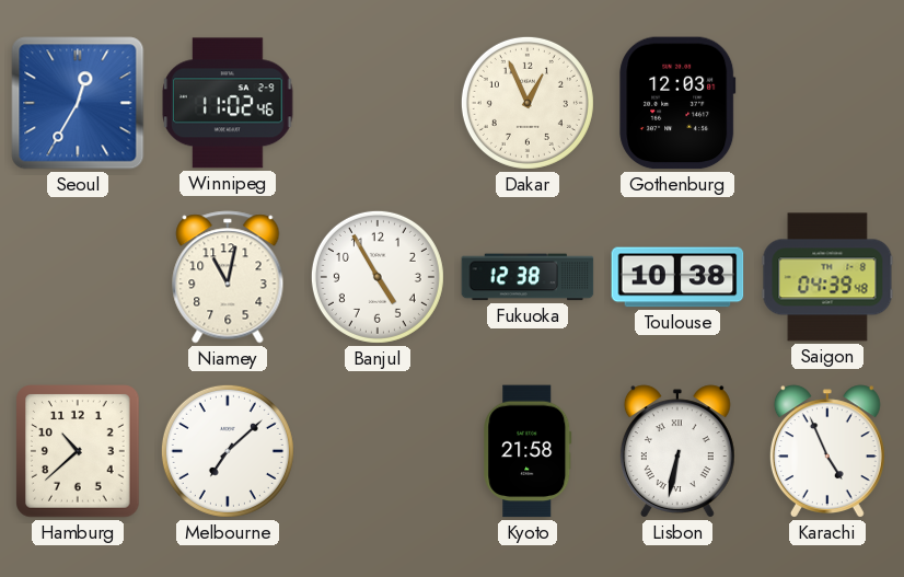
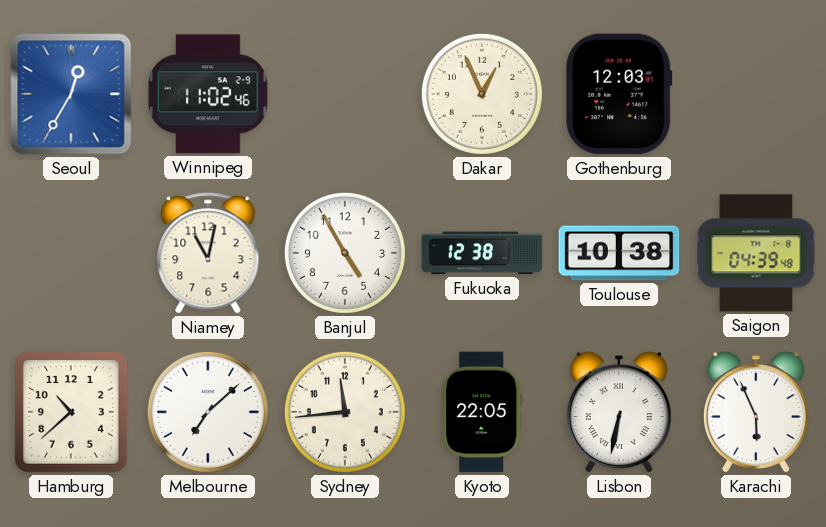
Sydney: none -> 11:44 (345, 412)
Kyoto: 21:58 -> 22:05 (482, 412)
Karachi: 4:56 -> 5:56 (756, 412)
